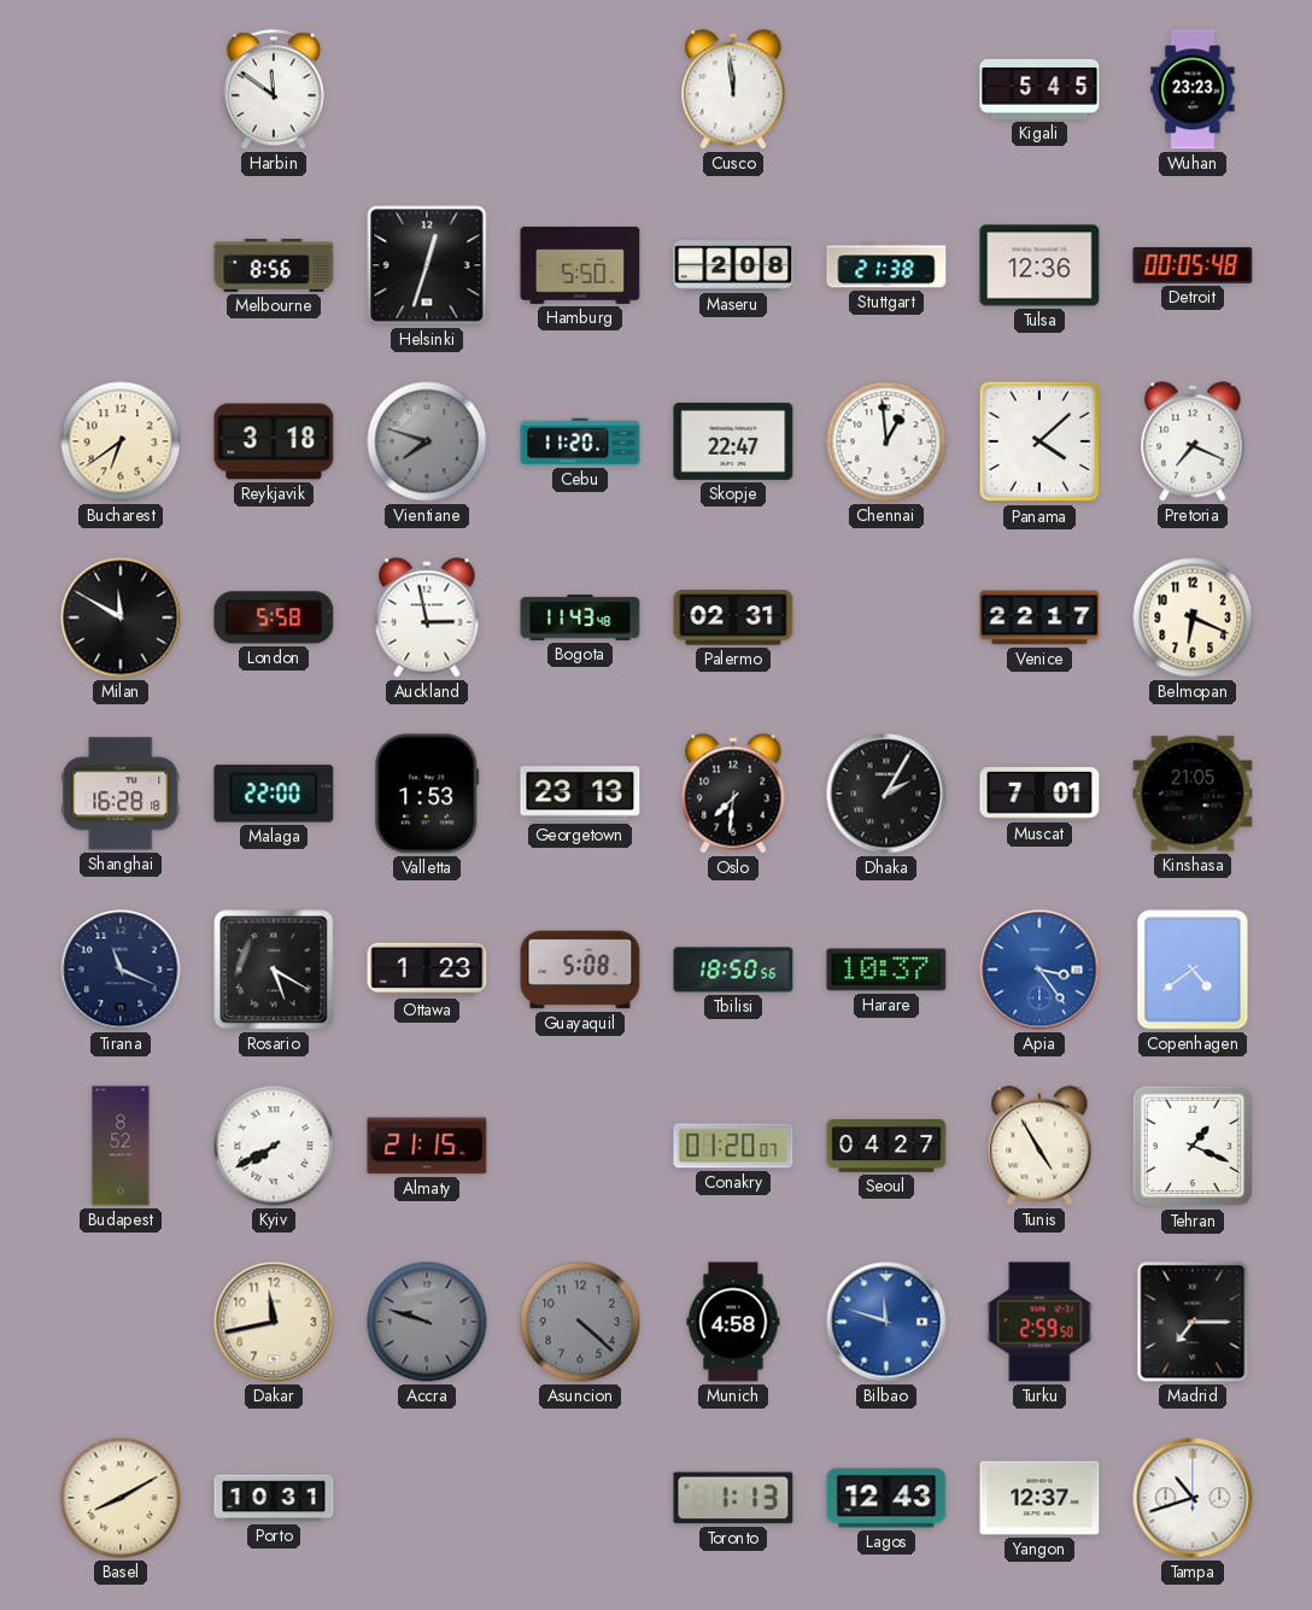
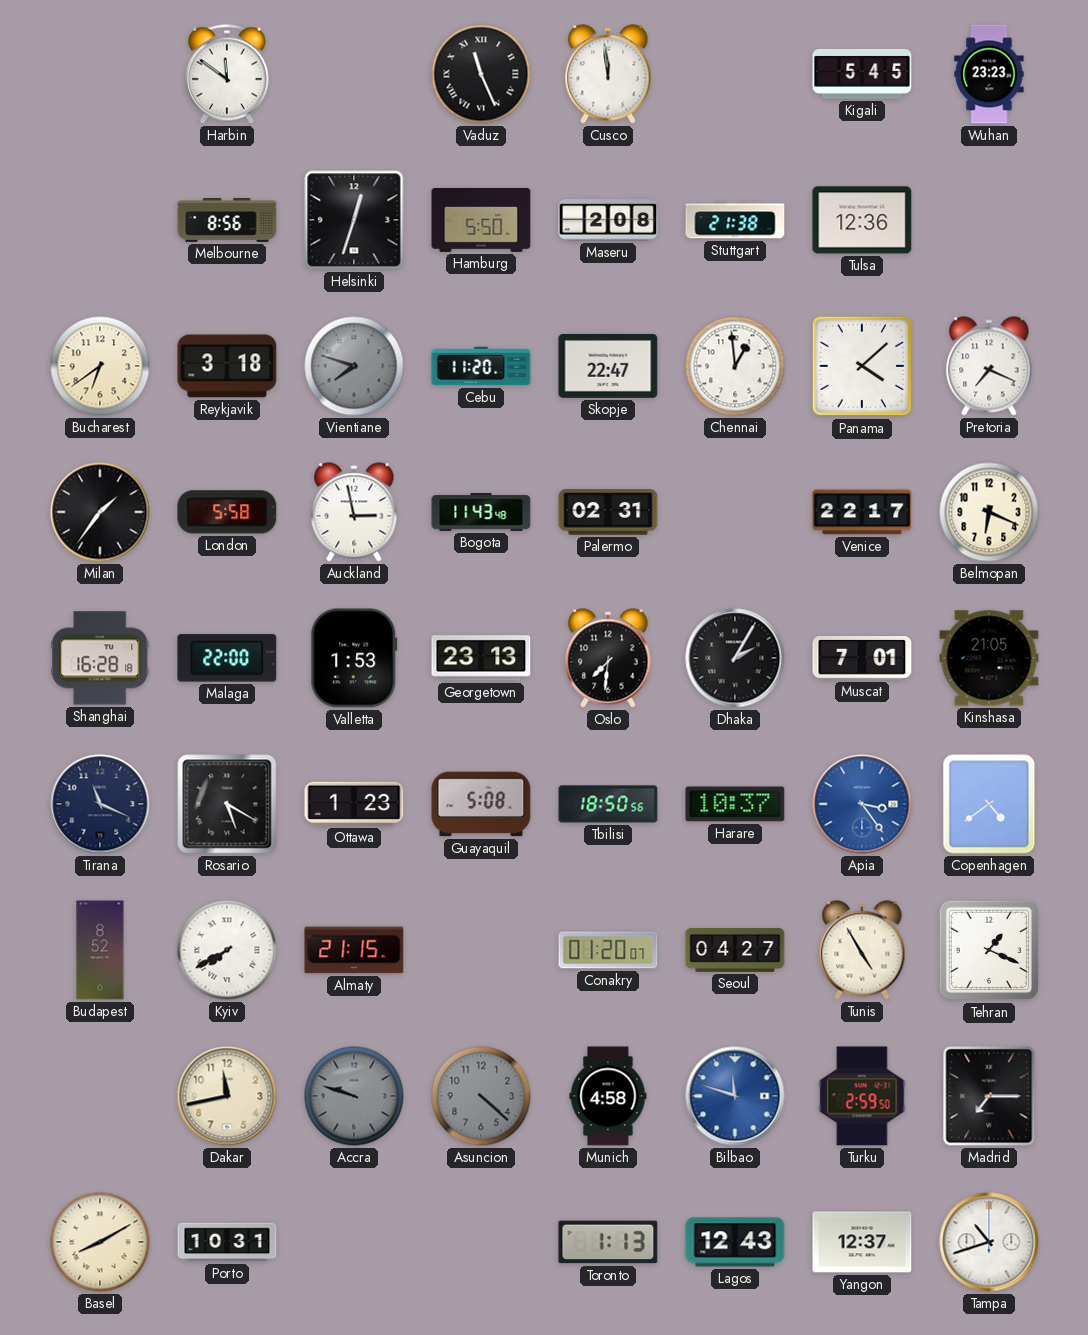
Vaduz: none -> 11:26 (481, 74)
Detroit: 00:05 -> none (1193, 267)
Milan: 11:50 -> 1:36 (100, 512)
